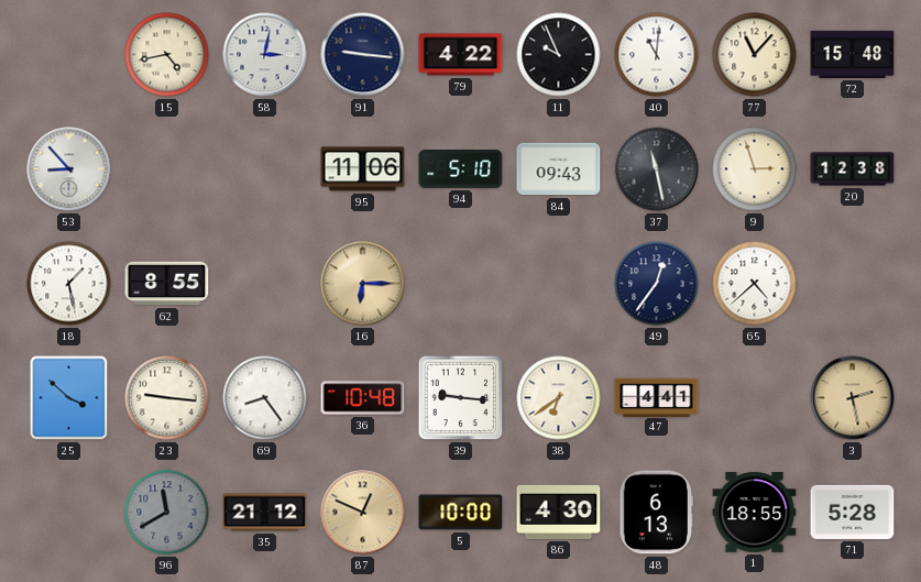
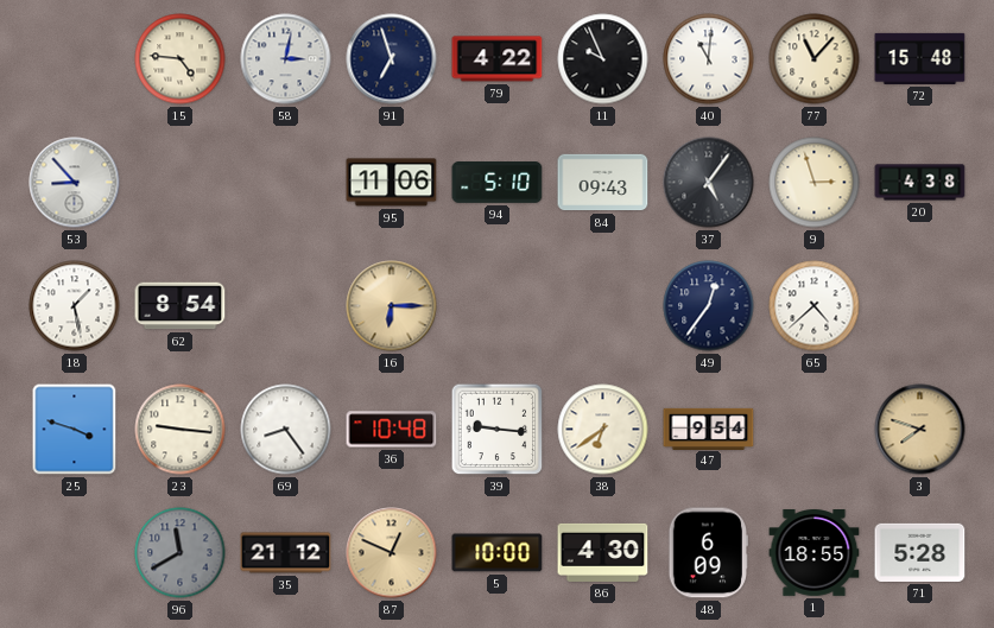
15: 4:43 -> 4:46 (181, 59)
91: 9:16 -> 6:57 (392, 59)
37: 11:28 -> 5:06 (709, 183)
20: 12:38 -> 4:38 (920, 183)
62: 8:55 -> 8:54 (181, 306)
25: 3:52 -> 3:48 (75, 430)
47: 4:41 -> 9:54 (709, 429)
3: 2:28 -> 7:48 (920, 430)
48: 6:13 -> 6:09 (708, 553)
